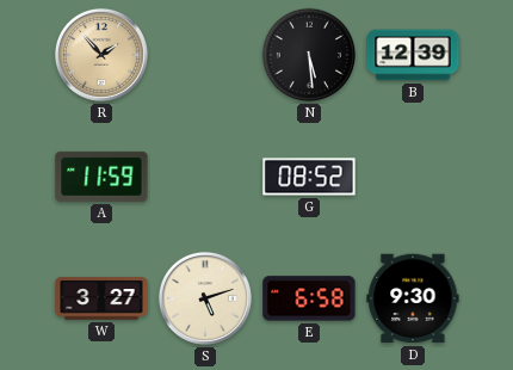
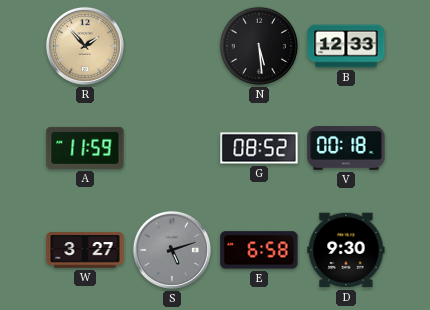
B: 12:39 -> 12:33 (346, 46)
V: none -> 00:18 (346, 148)
S dial: cream -> grey (172, 250)
